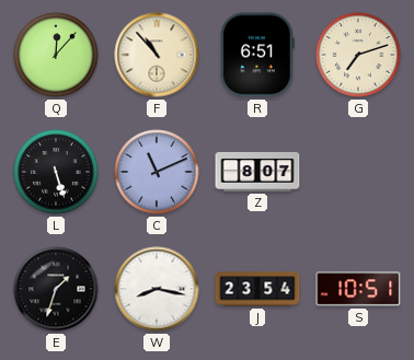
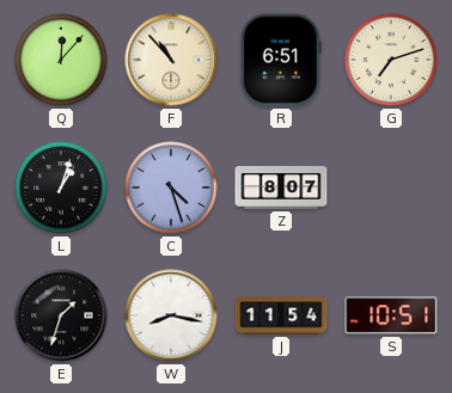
L: 5:27 -> 1:03 (61, 188)
C: 11:11 -> 4:27 (171, 188)
J: 23:54 -> 11:54 (281, 315)
